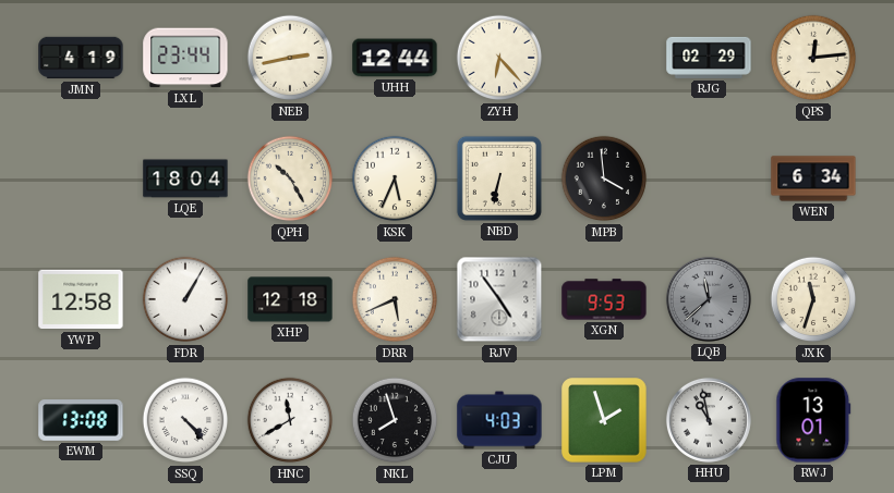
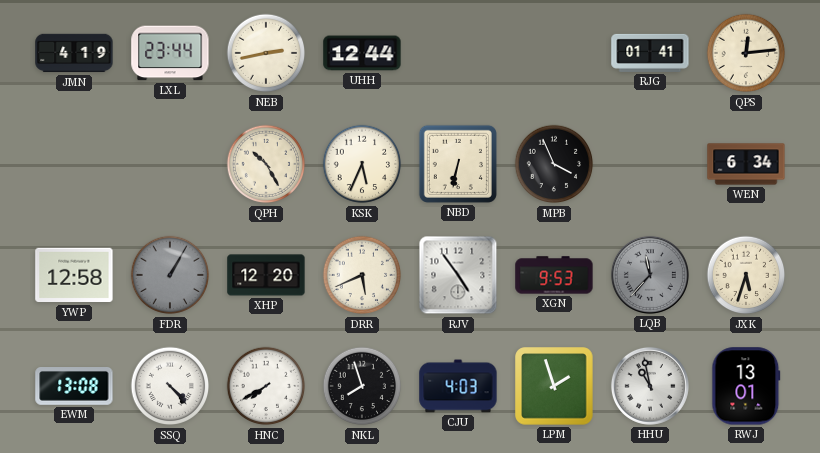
ZYH: 6:23 -> none (499, 58)
RJG: 02:29 -> 01:41 (650, 53)
LQE: 18:04 -> none (185, 178)
MPB: 3:59 -> 3:56 (554, 164)
FDR dial: white -> grey (170, 275)
XHP: 12:18 -> 12:20 (266, 275)
LQB: 11:38 -> 11:37 (650, 275)
JXK: 11:33 -> 5:33 (746, 275)
HNC: 11:40 -> 7:40 (266, 386)
